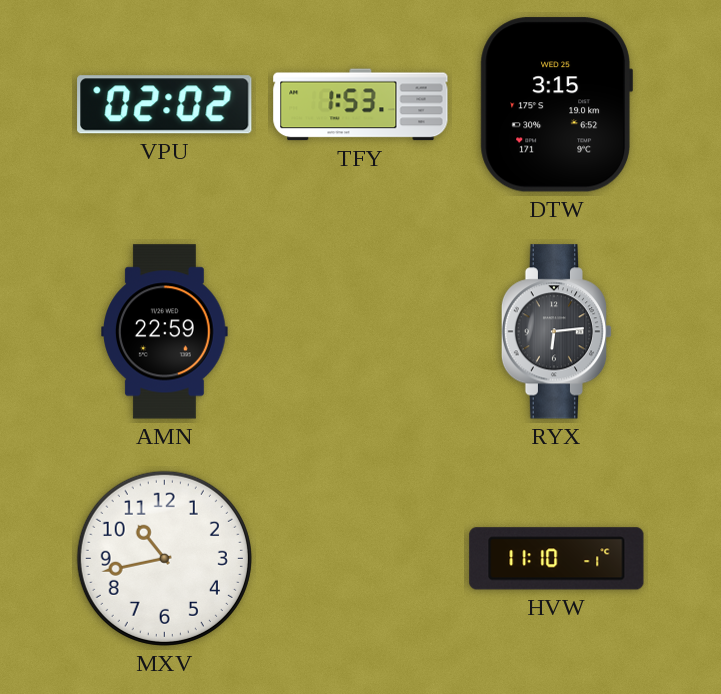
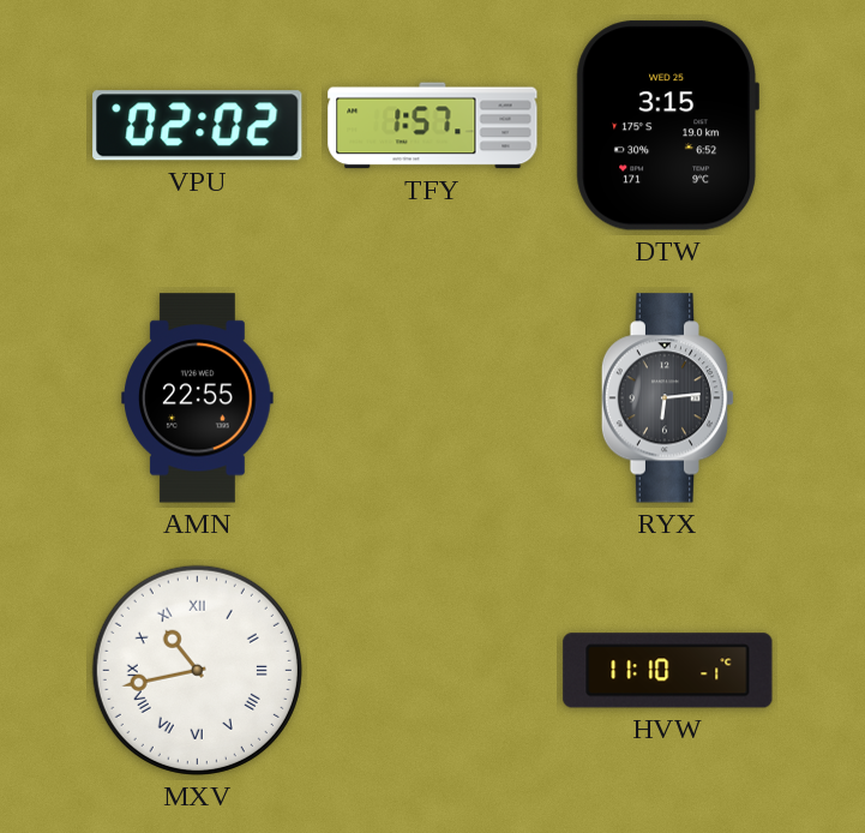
TFY: 1:53 -> 1:57 (433, 126)
AMN: 22:59 -> 22:55 (198, 398)
MXV numerals: Arabic -> Roman (197, 670)
